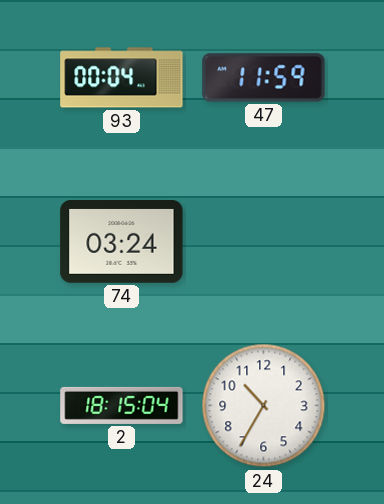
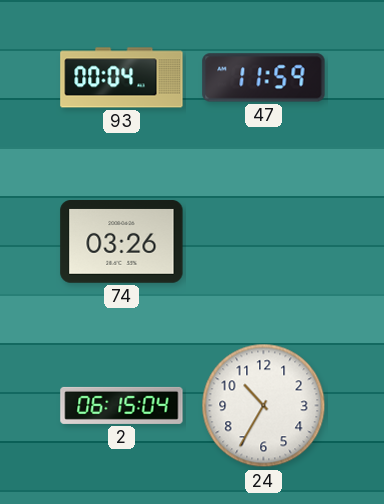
74: 03:24 -> 03:26 (122, 242)
2: 18:15 -> 06:15 (122, 405)
